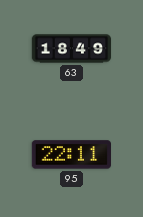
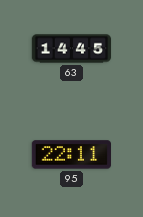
63: 18:49 -> 14:45 (72, 49)
